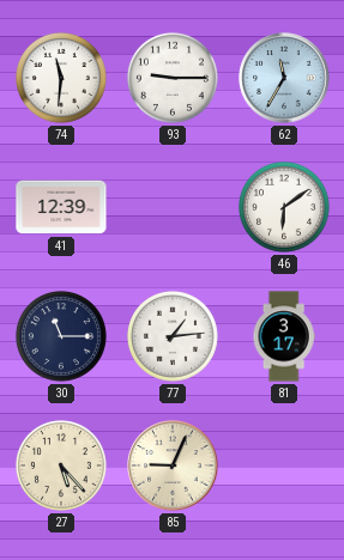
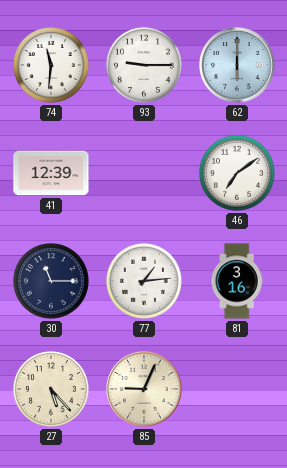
62: 11:35 -> 6:00 (237, 65)
46: 6:09 -> 7:09 (237, 173)
81: 3:17 -> 3:16 (237, 281)
